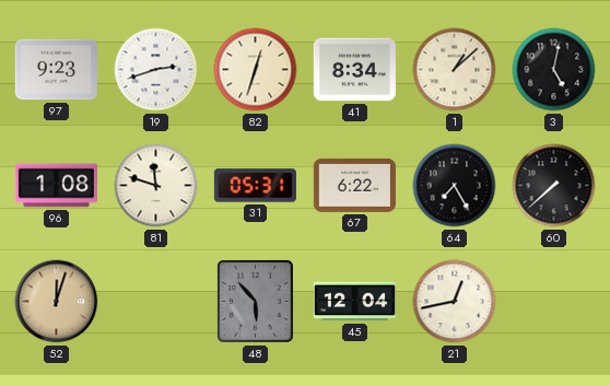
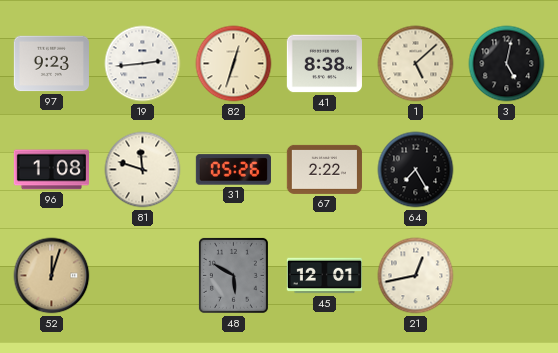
19: 2:42 -> 2:44 (143, 64)
41: 8:34 -> 8:38 (324, 64)
1: 1:08 -> 5:08 (416, 64)
31: 05:31 -> 05:26 (233, 170)
67: 6:22 -> 2:22 (324, 169)
60: 7:38 -> none (554, 186)
48: 5:53 -> 5:50 (233, 275)
45: 12:04 -> 12:01 (324, 276)
